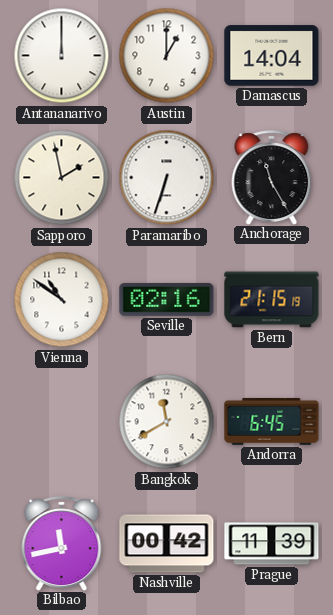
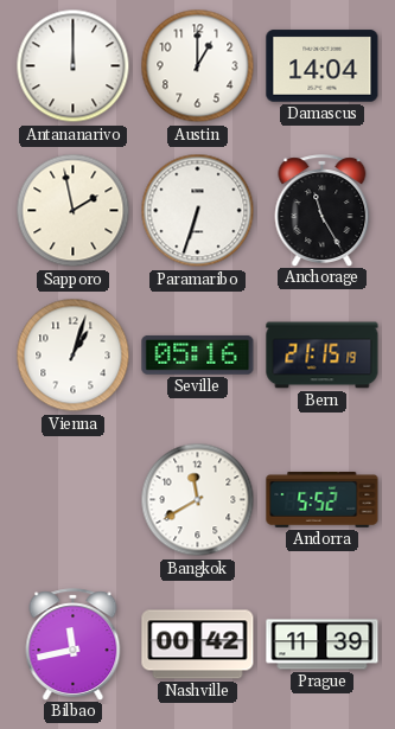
Vienna: 10:51 -> 1:03 (74, 356)
Seville: 02:16 -> 05:16 (198, 354)
Andorra: 6:45 -> 5:52 (323, 499)
